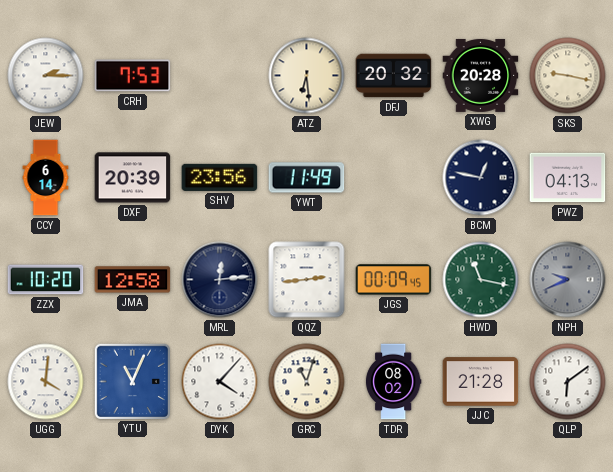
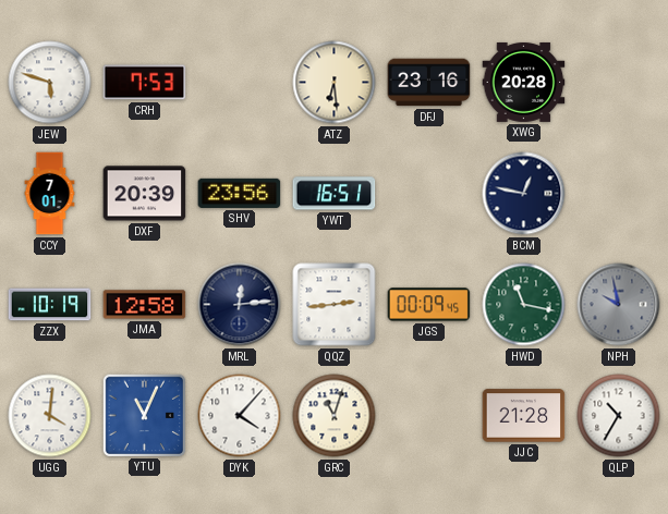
JEW: 2:15 -> 5:48 (50, 83)
DFJ: 20:32 -> 23:16 (429, 83)
SKS: 9:17 -> none (568, 76)
CCY: 6:14 -> 7:01 (50, 194)
YWT: 11:49 -> 16:51 (335, 194)
PWZ: 04:13 -> none (568, 178)
ZZX: 10:20 -> 10:19 (50, 305)
NPH: 9:41 -> 9:58 (619, 305)
TDR: 08:02 -> none (393, 382)
QLP: 6:09 -> 10:35 (619, 416)
